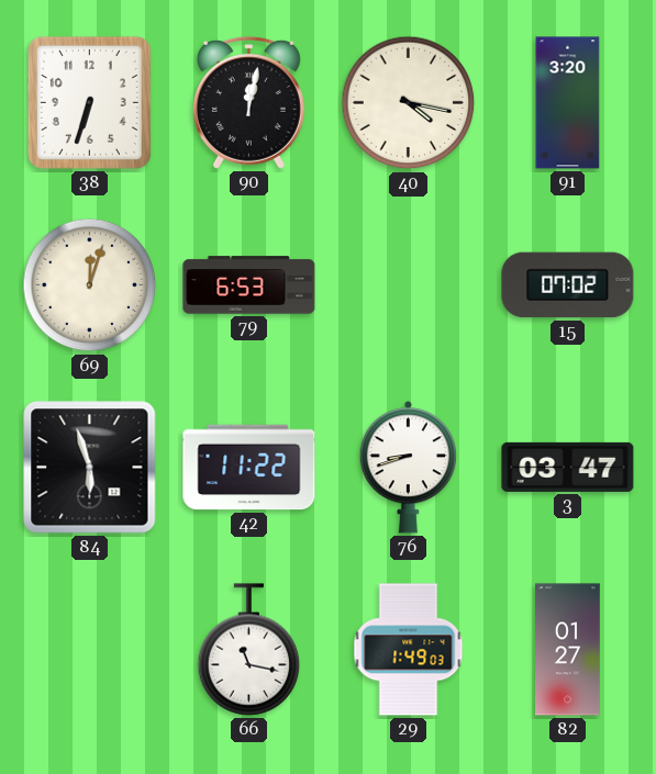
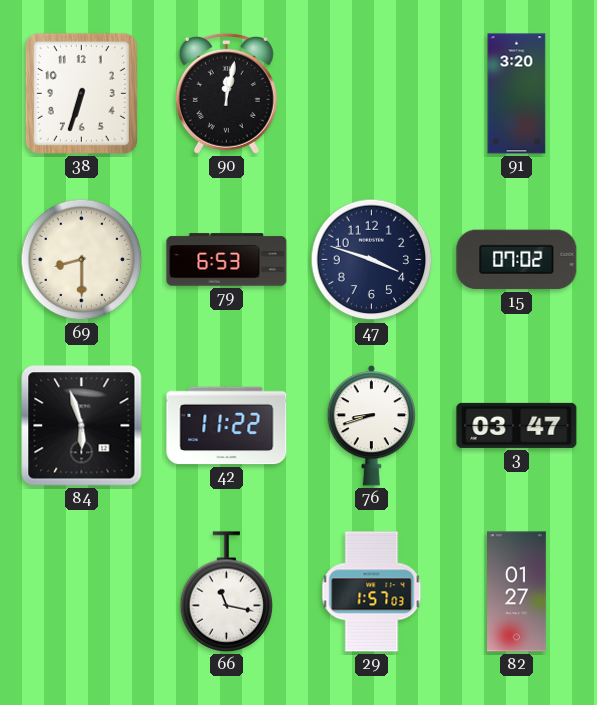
40: 4:17 -> none (409, 103)
69: 12:03 -> 8:30 (82, 260)
47: none -> 3:48 (372, 260)
29: 1:49 -> 1:57 (372, 592)
